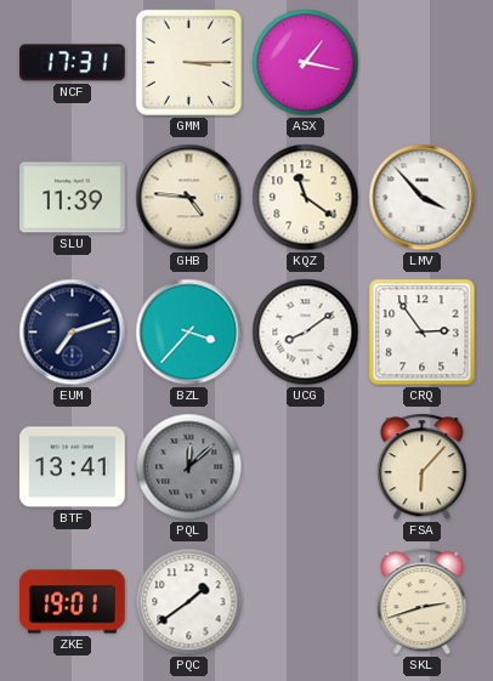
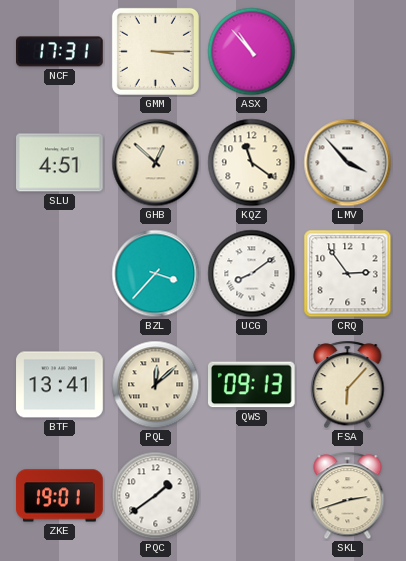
ASX: 1:17 -> 10:53 (252, 52)
SLU: 11:39 -> 4:51 (60, 163)
GHB: 4:46 -> 12:52 (156, 163)
EUM: 7:12 -> none (73, 333)
PQL dial: grey -> cream (156, 385)
QWS: none -> 09:13 (252, 385)
